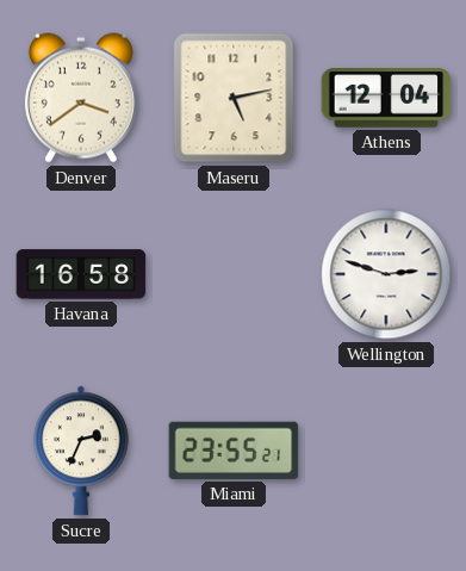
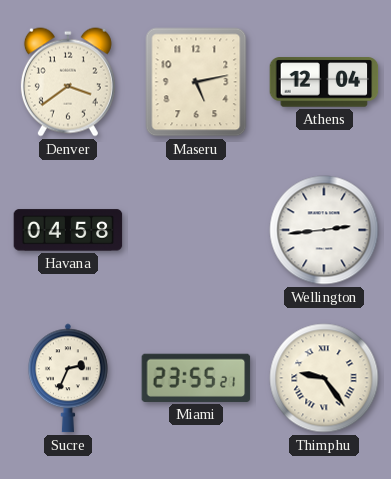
Havana: 16:58 -> 04:58 (68, 230)
Wellington: 2:48 -> 2:44 (324, 230)
Thimphu: none -> 9:24 (324, 378)
